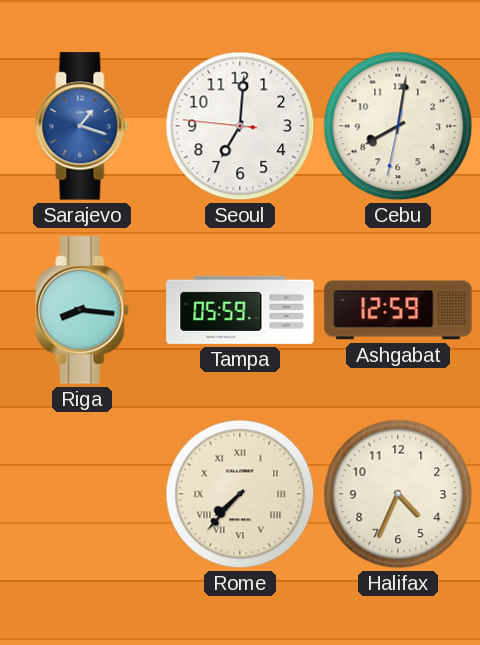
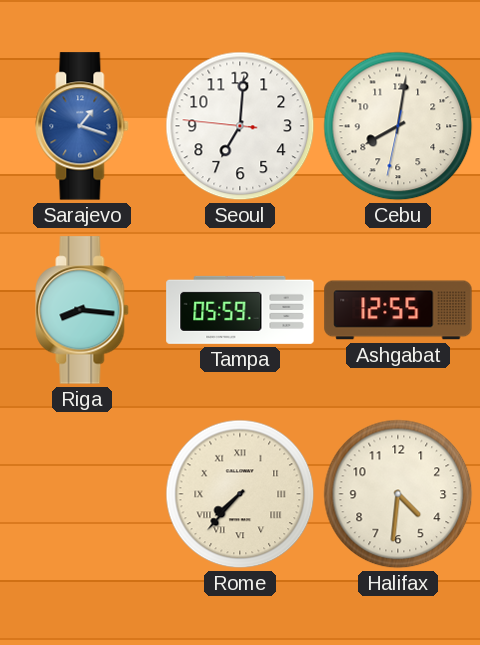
Ashgabat: 12:59 -> 12:55 (398, 310)
Halifax: 4:34 -> 4:31 (398, 494)
